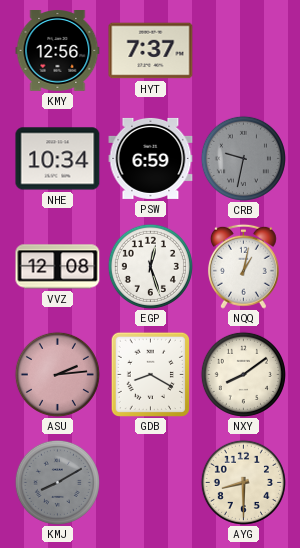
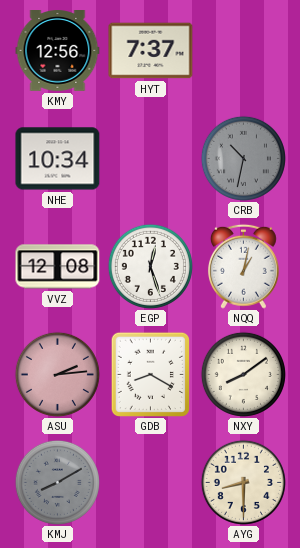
PSW: 6:59 -> none (151, 158)
CRB: 9:32 -> 10:32 (243, 158)
